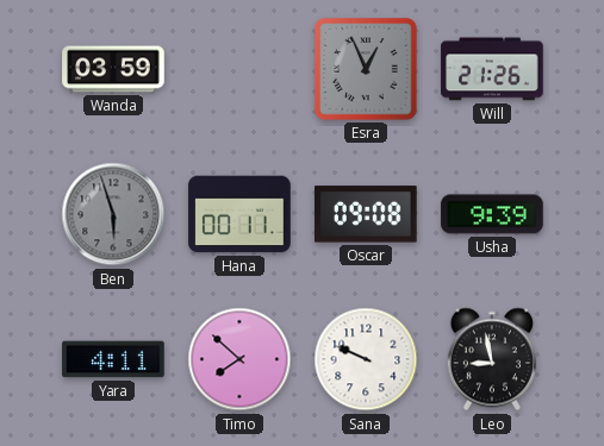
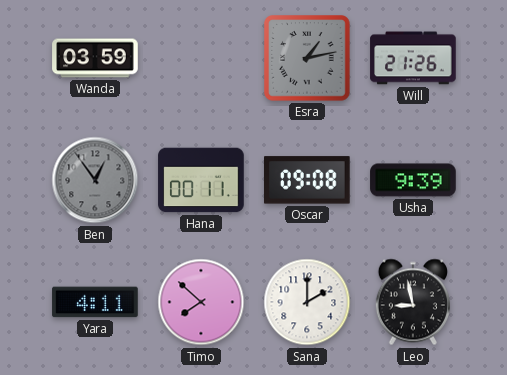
Esra: 12:56 -> 1:13 (307, 58)
Ben: 5:57 -> 12:54 (95, 180)
Sana: 9:49 -> 2:00 (307, 302)
